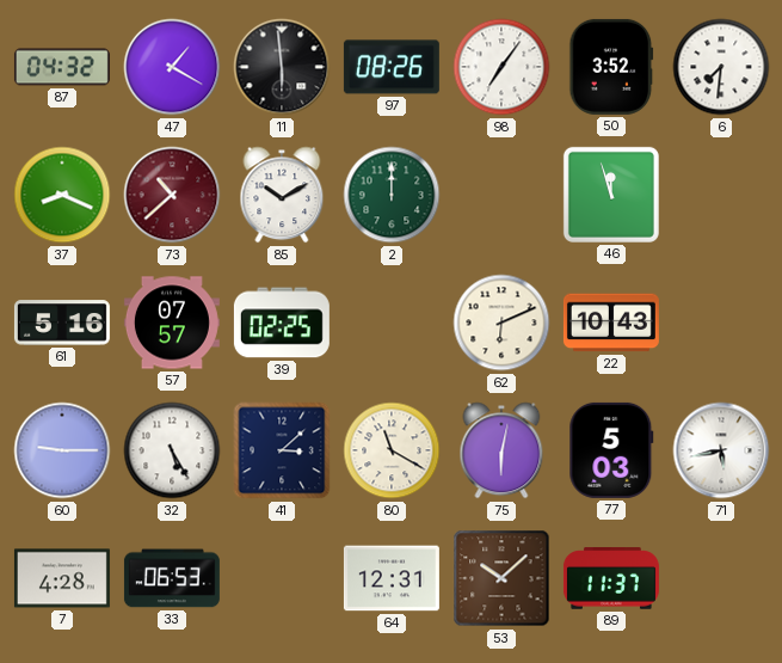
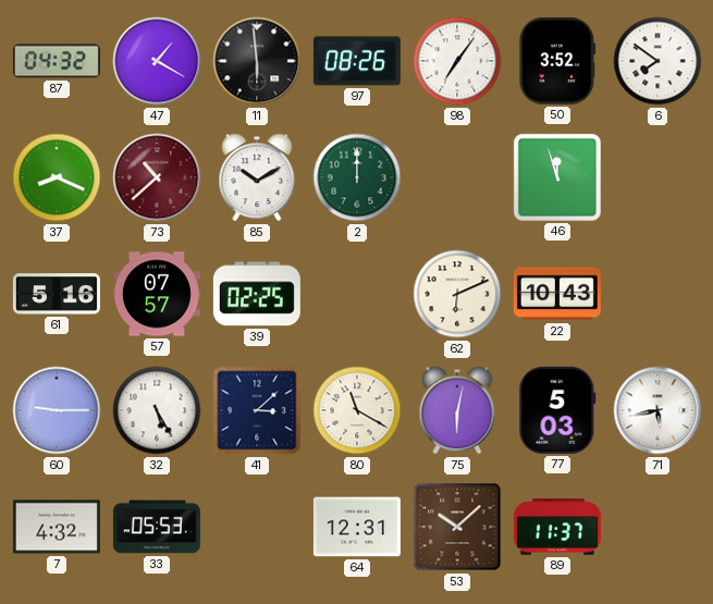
6: 7:31 -> 7:51 (657, 61)
7: 4:28 -> 4:32 (57, 527)
33: 06:53 -> 05:53 (157, 527)
